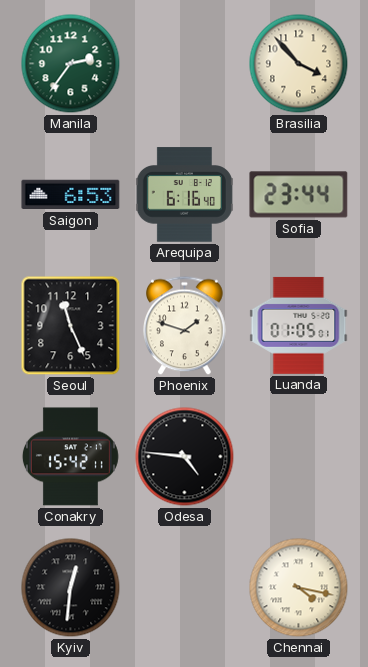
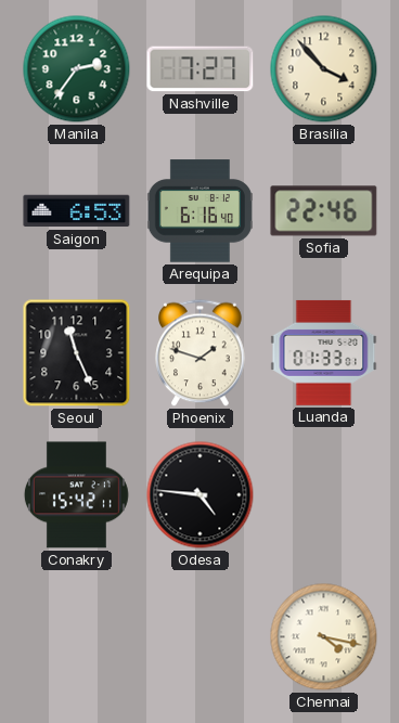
Nashville: none -> 7:27 (201, 69)
Sofia: 23:44 -> 22:46 (324, 211)
Luanda: 01:05 -> 01:33 (324, 352)
Kyiv: 12:31 -> none (71, 588)
